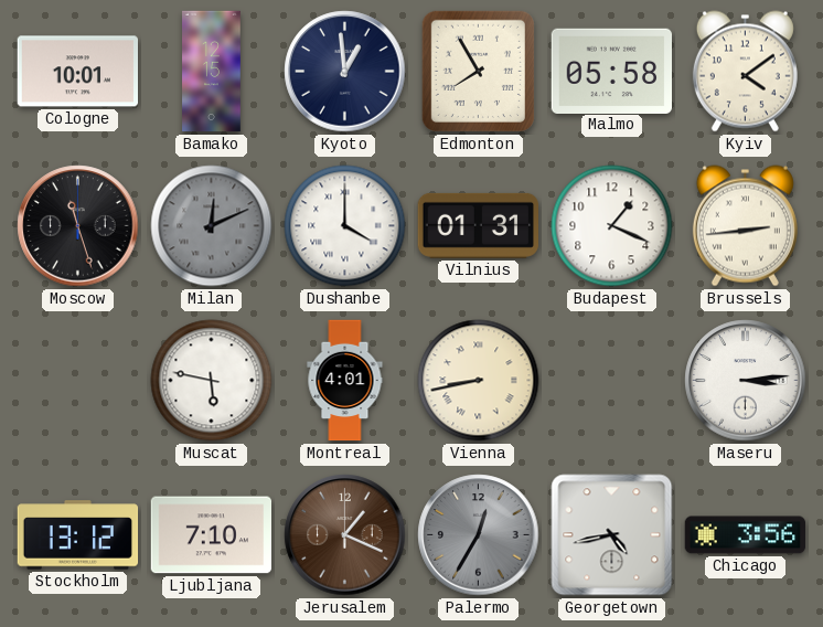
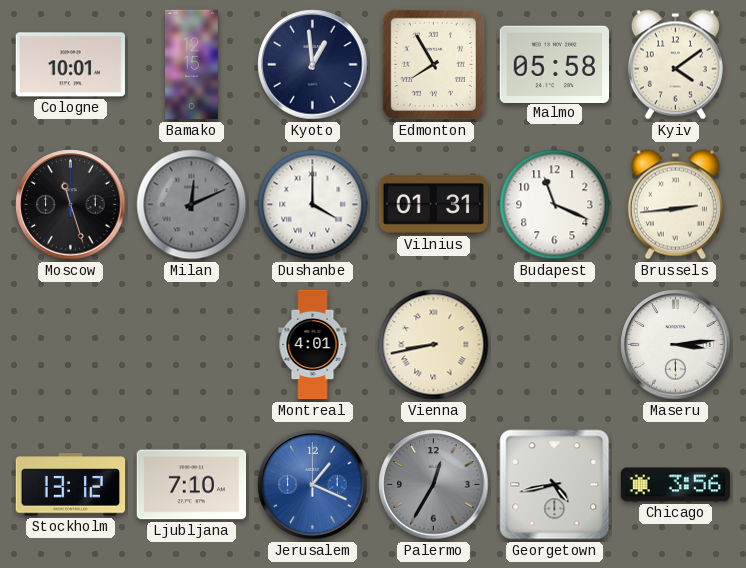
Budapest: 1:19 -> 11:19 (555, 205)
Muscat: 5:47 -> none (212, 381)
Jerusalem dial: brown -> blue (313, 485)
